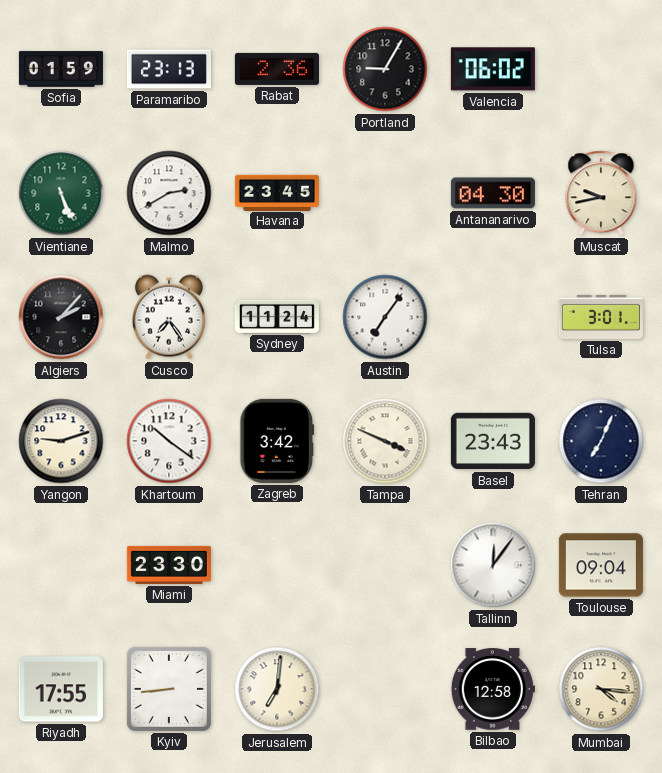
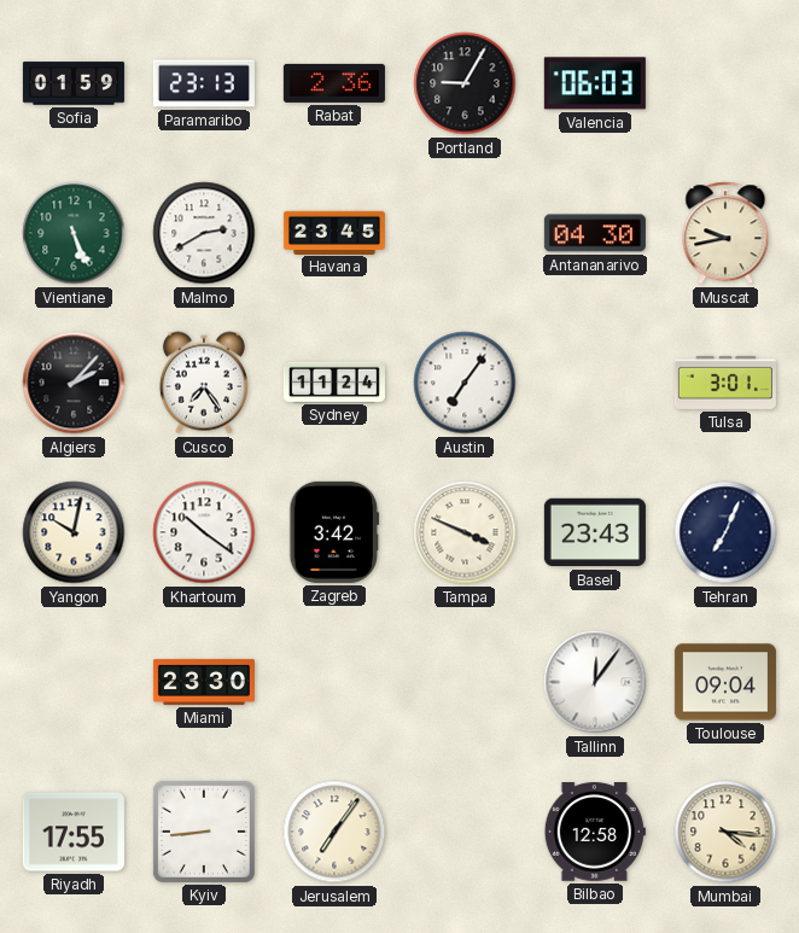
Valencia: 06:02 -> 06:03 (595, 83)
Yangon: 9:12 -> 10:02 (74, 532)
Jerusalem: 7:01 -> 7:06 (334, 832)
